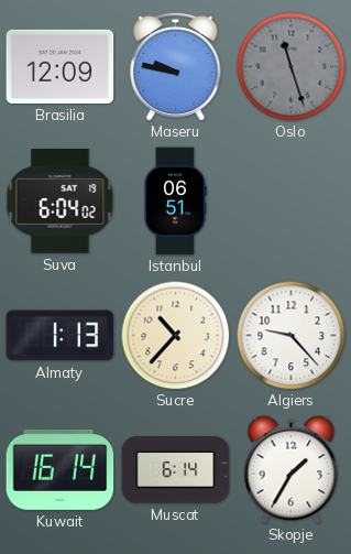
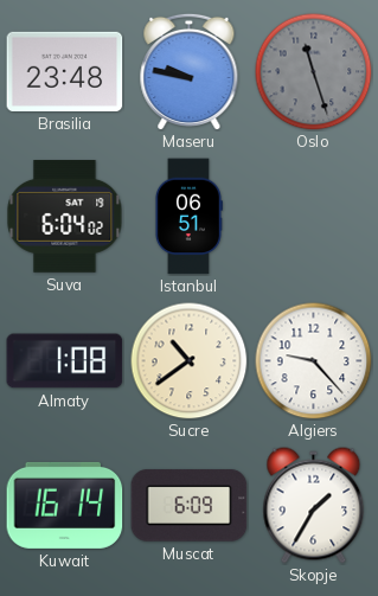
Brasilia: 12:09 -> 23:48 (65, 71)
Almaty: 1:13 -> 1:08 (65, 361)
Sucre: 10:37 -> 10:39 (190, 361)
Muscat: 6:14 -> 6:09 (190, 506)
